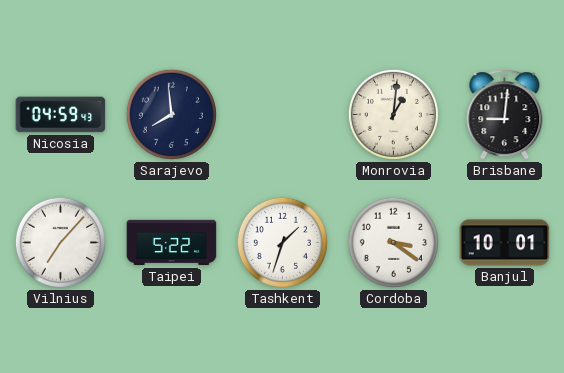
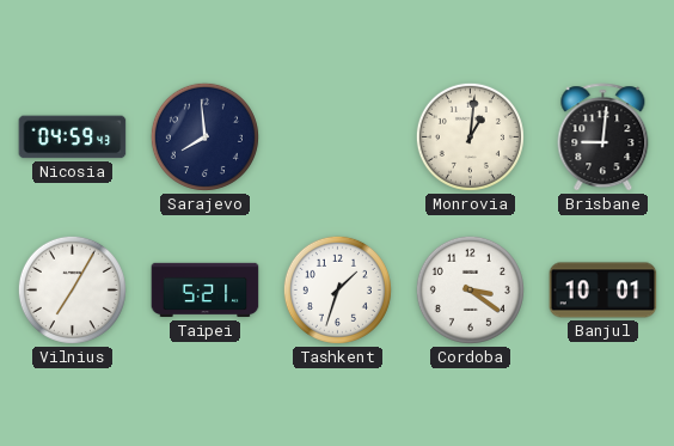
Vilnius: 7:07 -> 7:05 (72, 289)
Taipei: 5:22 -> 5:21 (206, 291)
